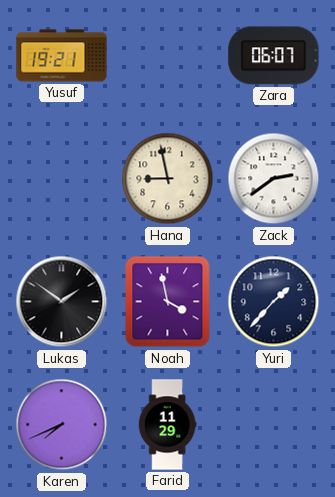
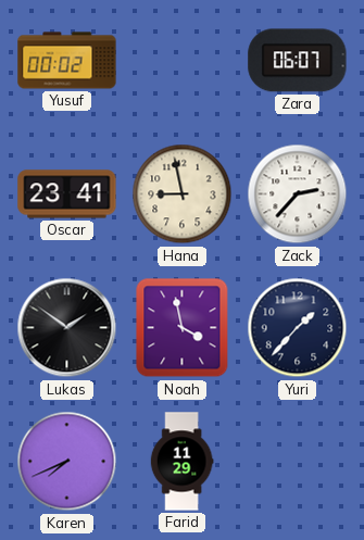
Yusuf: 19:21 -> 00:02 (67, 61)
Oscar: none -> 23:41 (67, 194)
Zack: 2:39 -> 2:37 (298, 194)
